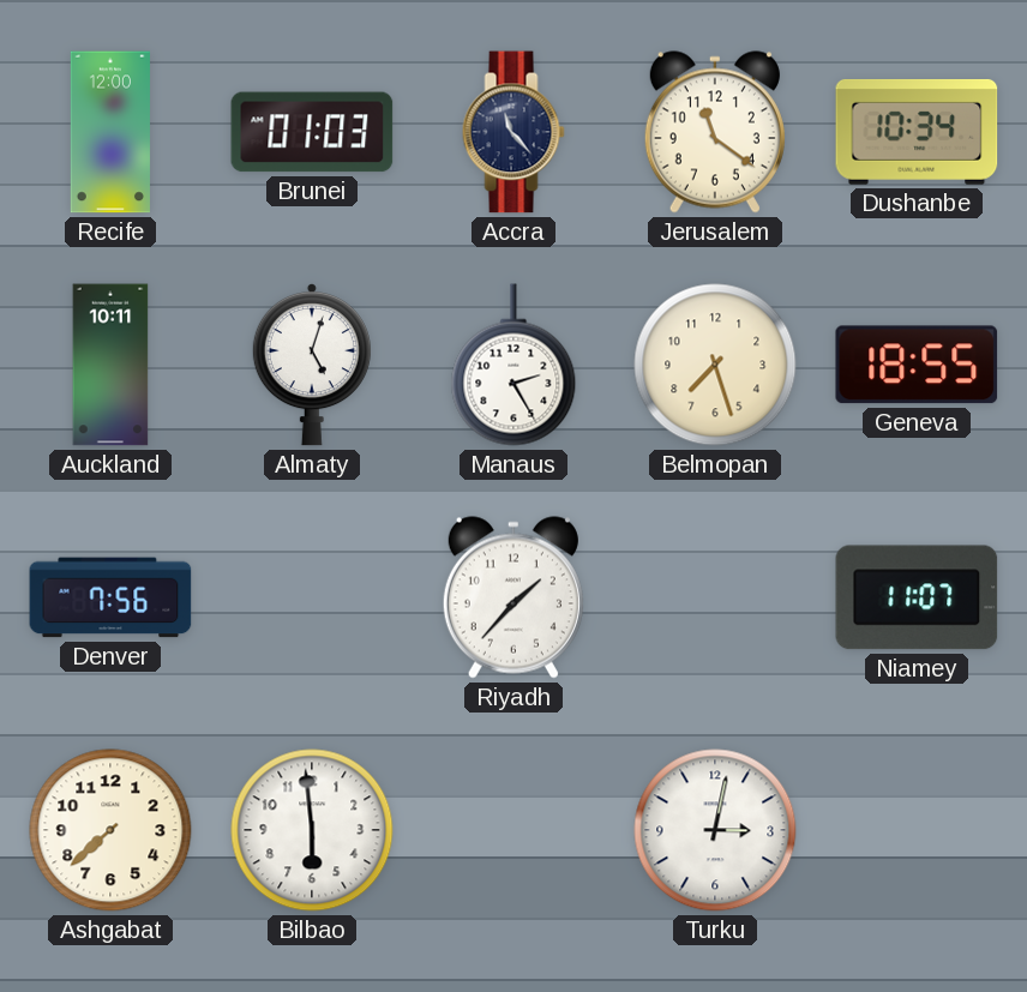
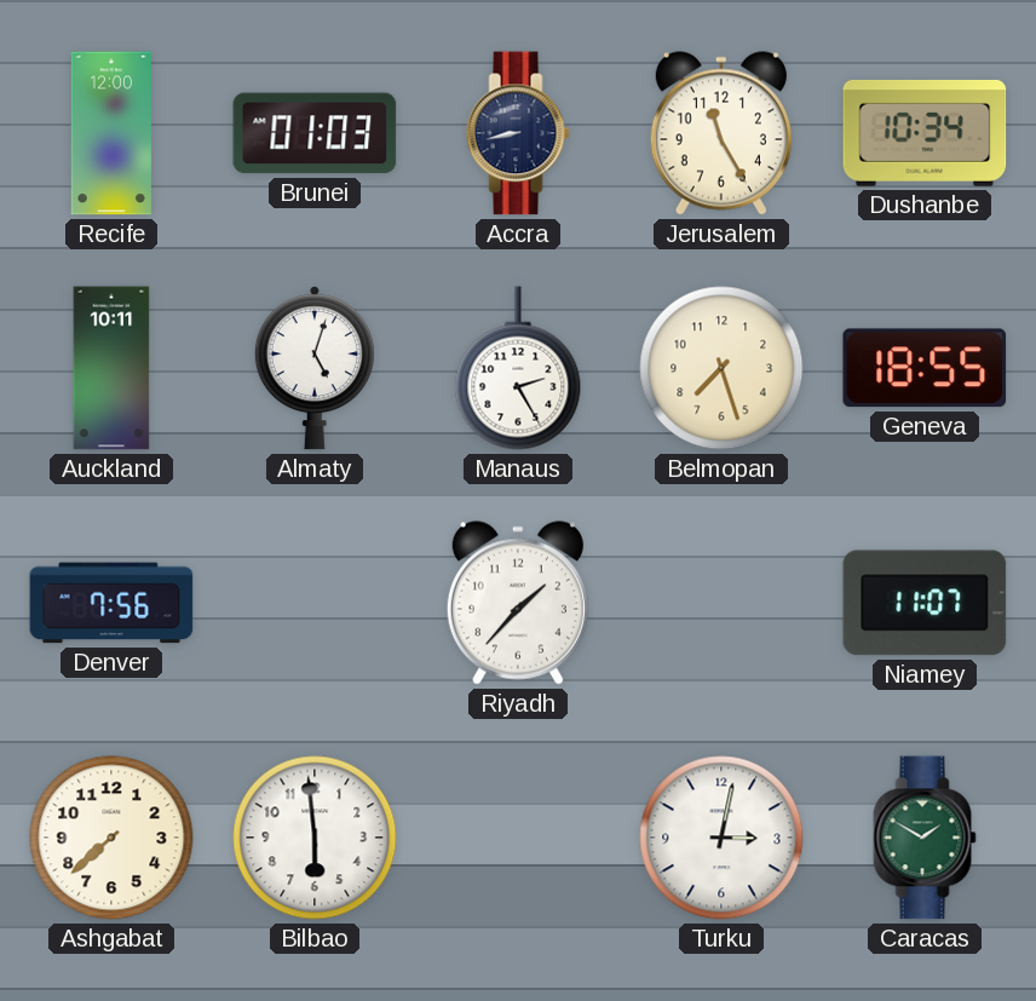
Accra: 11:23 -> 8:43 (518, 133)
Jerusalem: 11:21 -> 11:25 (721, 133)
Caracas: none -> 1:50 (925, 838)
